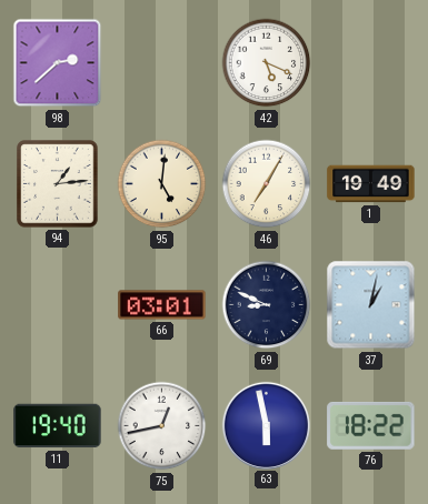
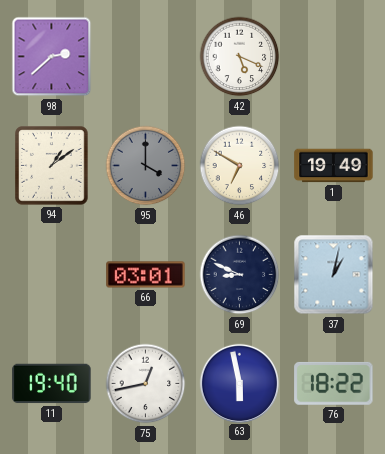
94: 1:14 -> 1:09 (52, 166)
95: 5:01 -> 4:00 (146, 166)
95 dial: cream -> grey (146, 166)
46: 7:05 -> 6:50 (240, 166)
